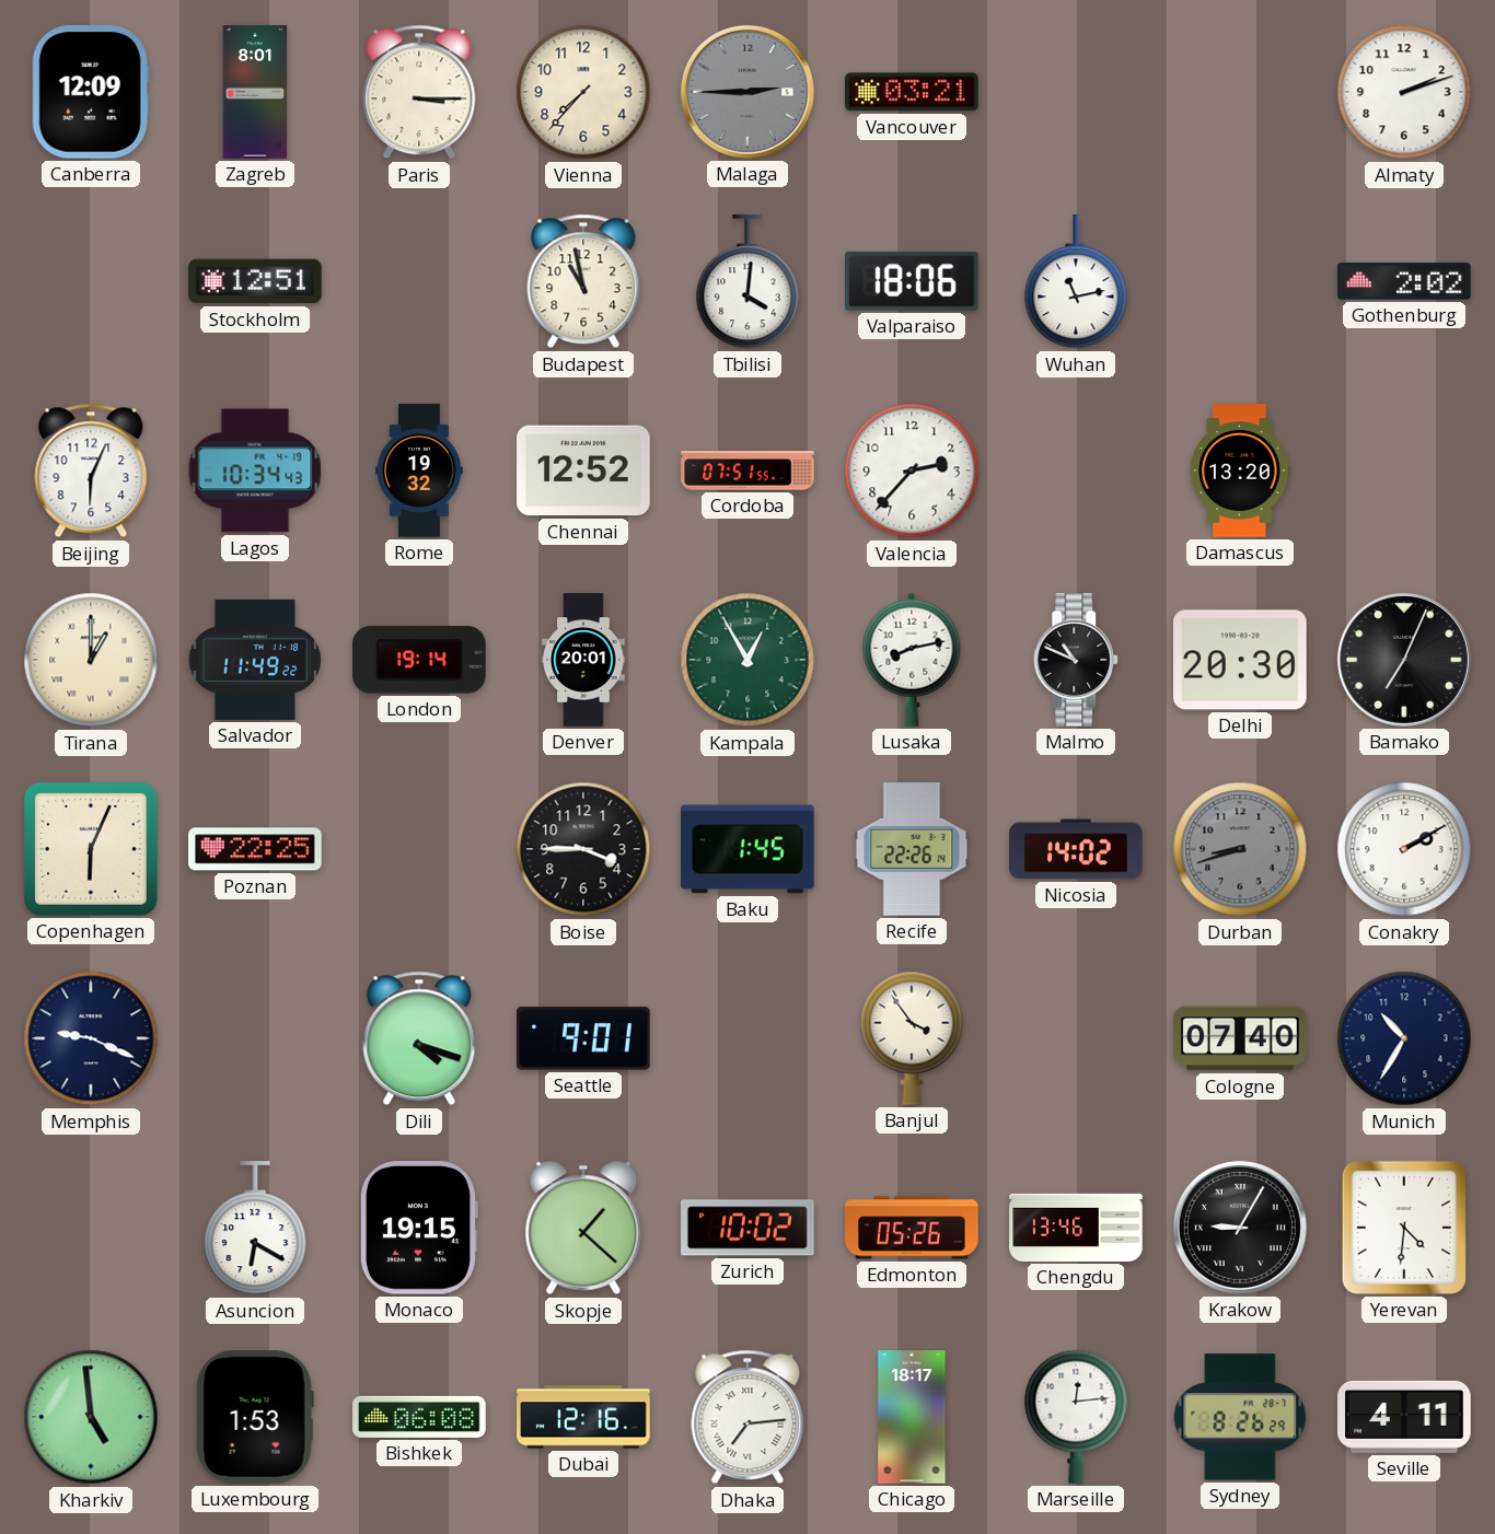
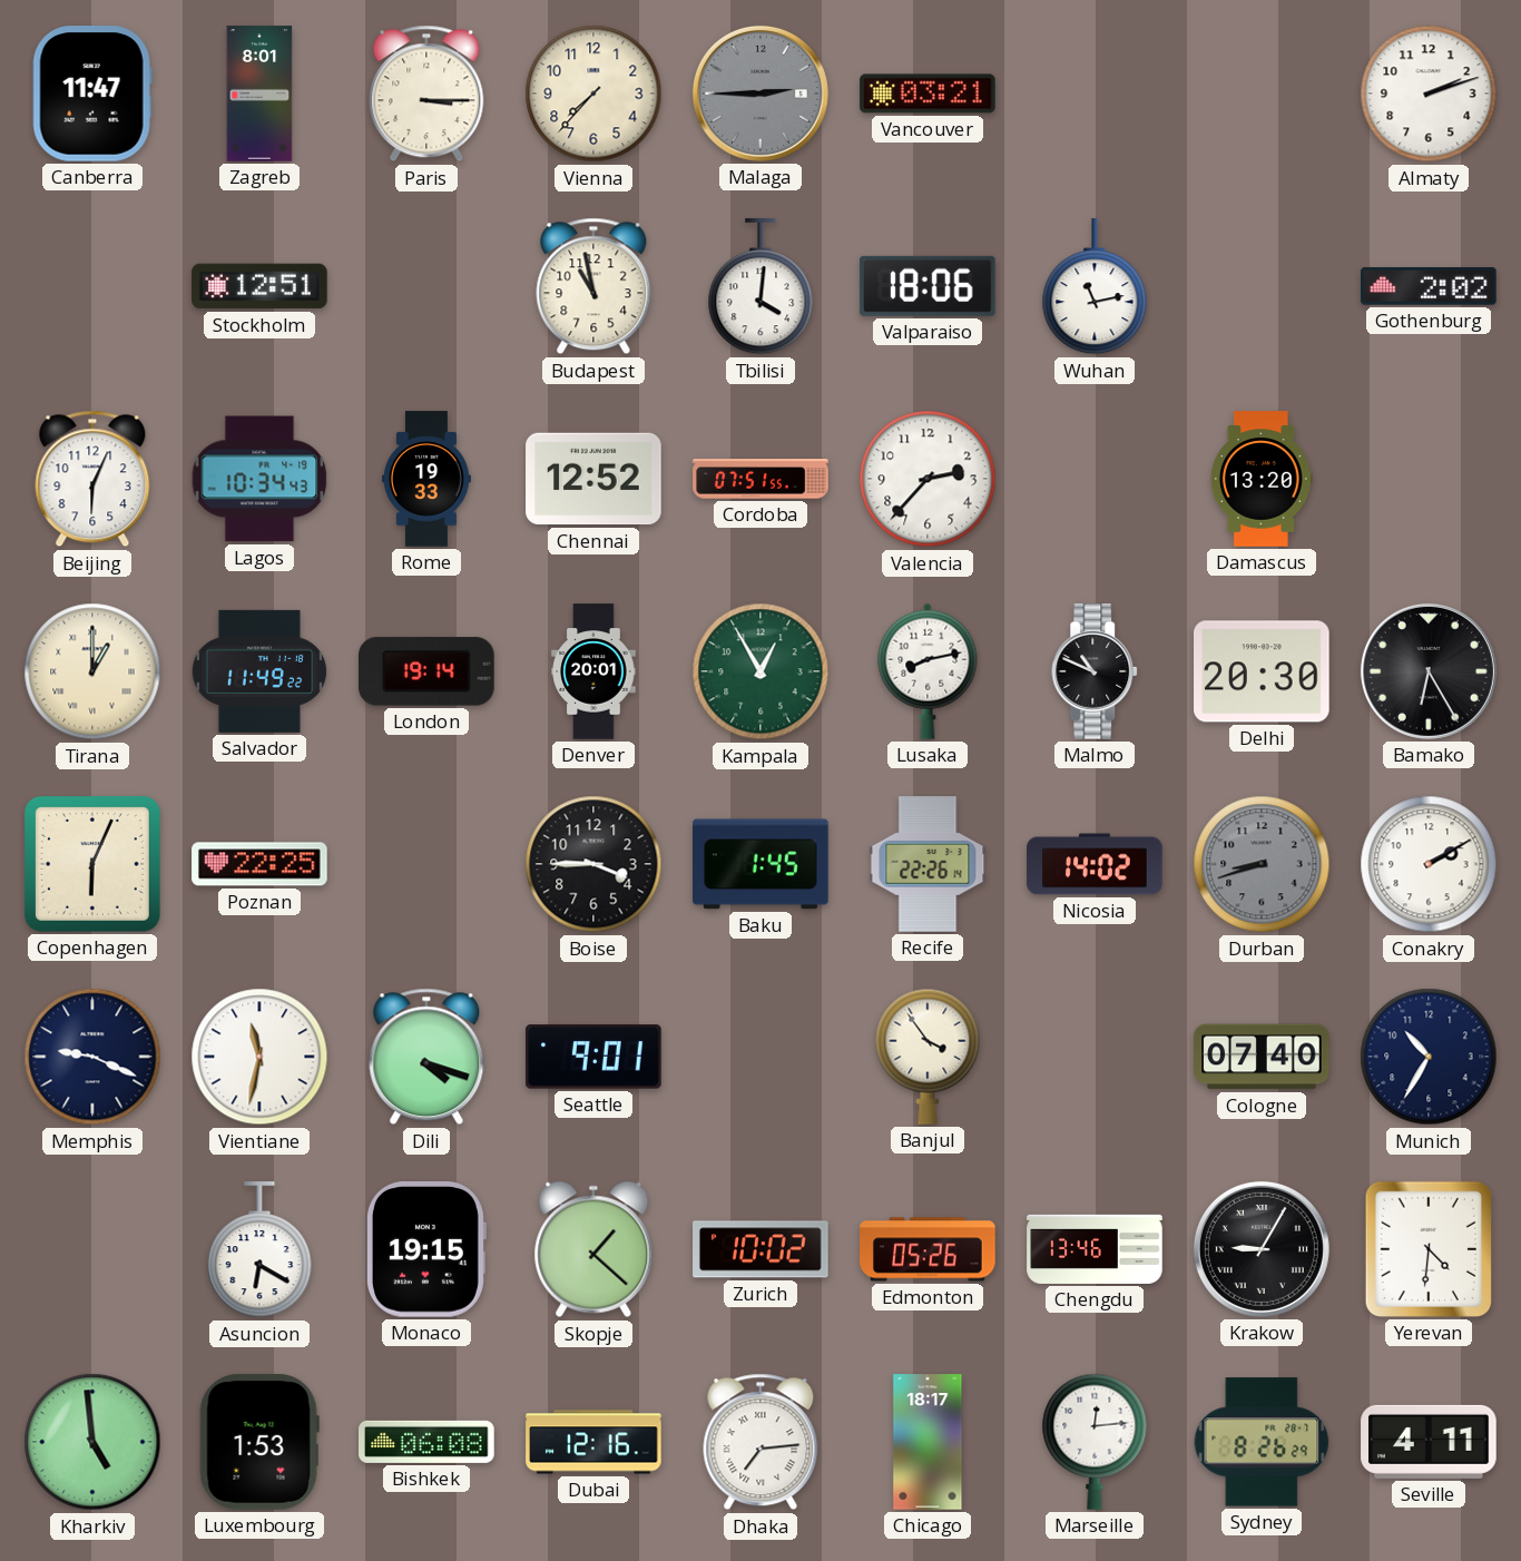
Canberra: 12:09 -> 11:47 (92, 94)
Rome: 19:32 -> 19:33 (426, 479)
Bamako: 7:04 -> 6:25 (1429, 671)
Vientiane: none -> 11:32 (259, 1057)
